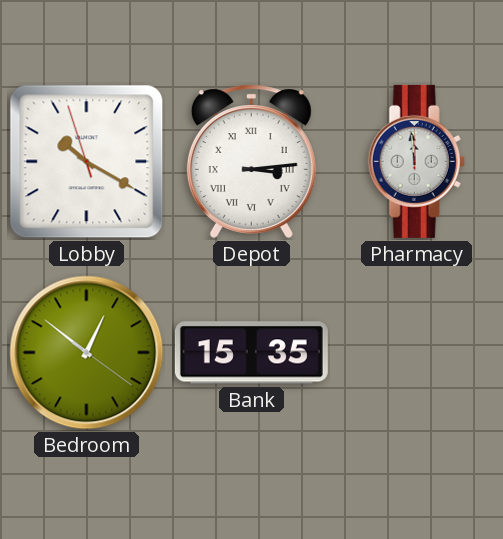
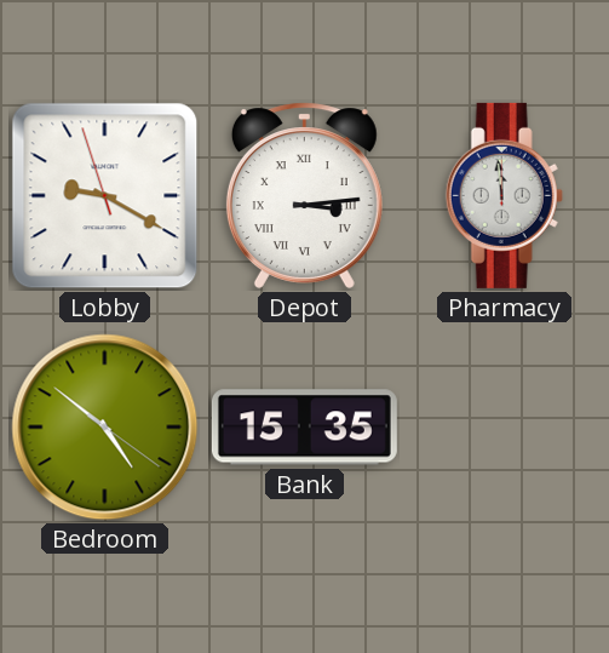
Lobby: 10:19 -> 9:19 (105, 196)
Bedroom: 12:51 -> 4:51 (105, 428)
